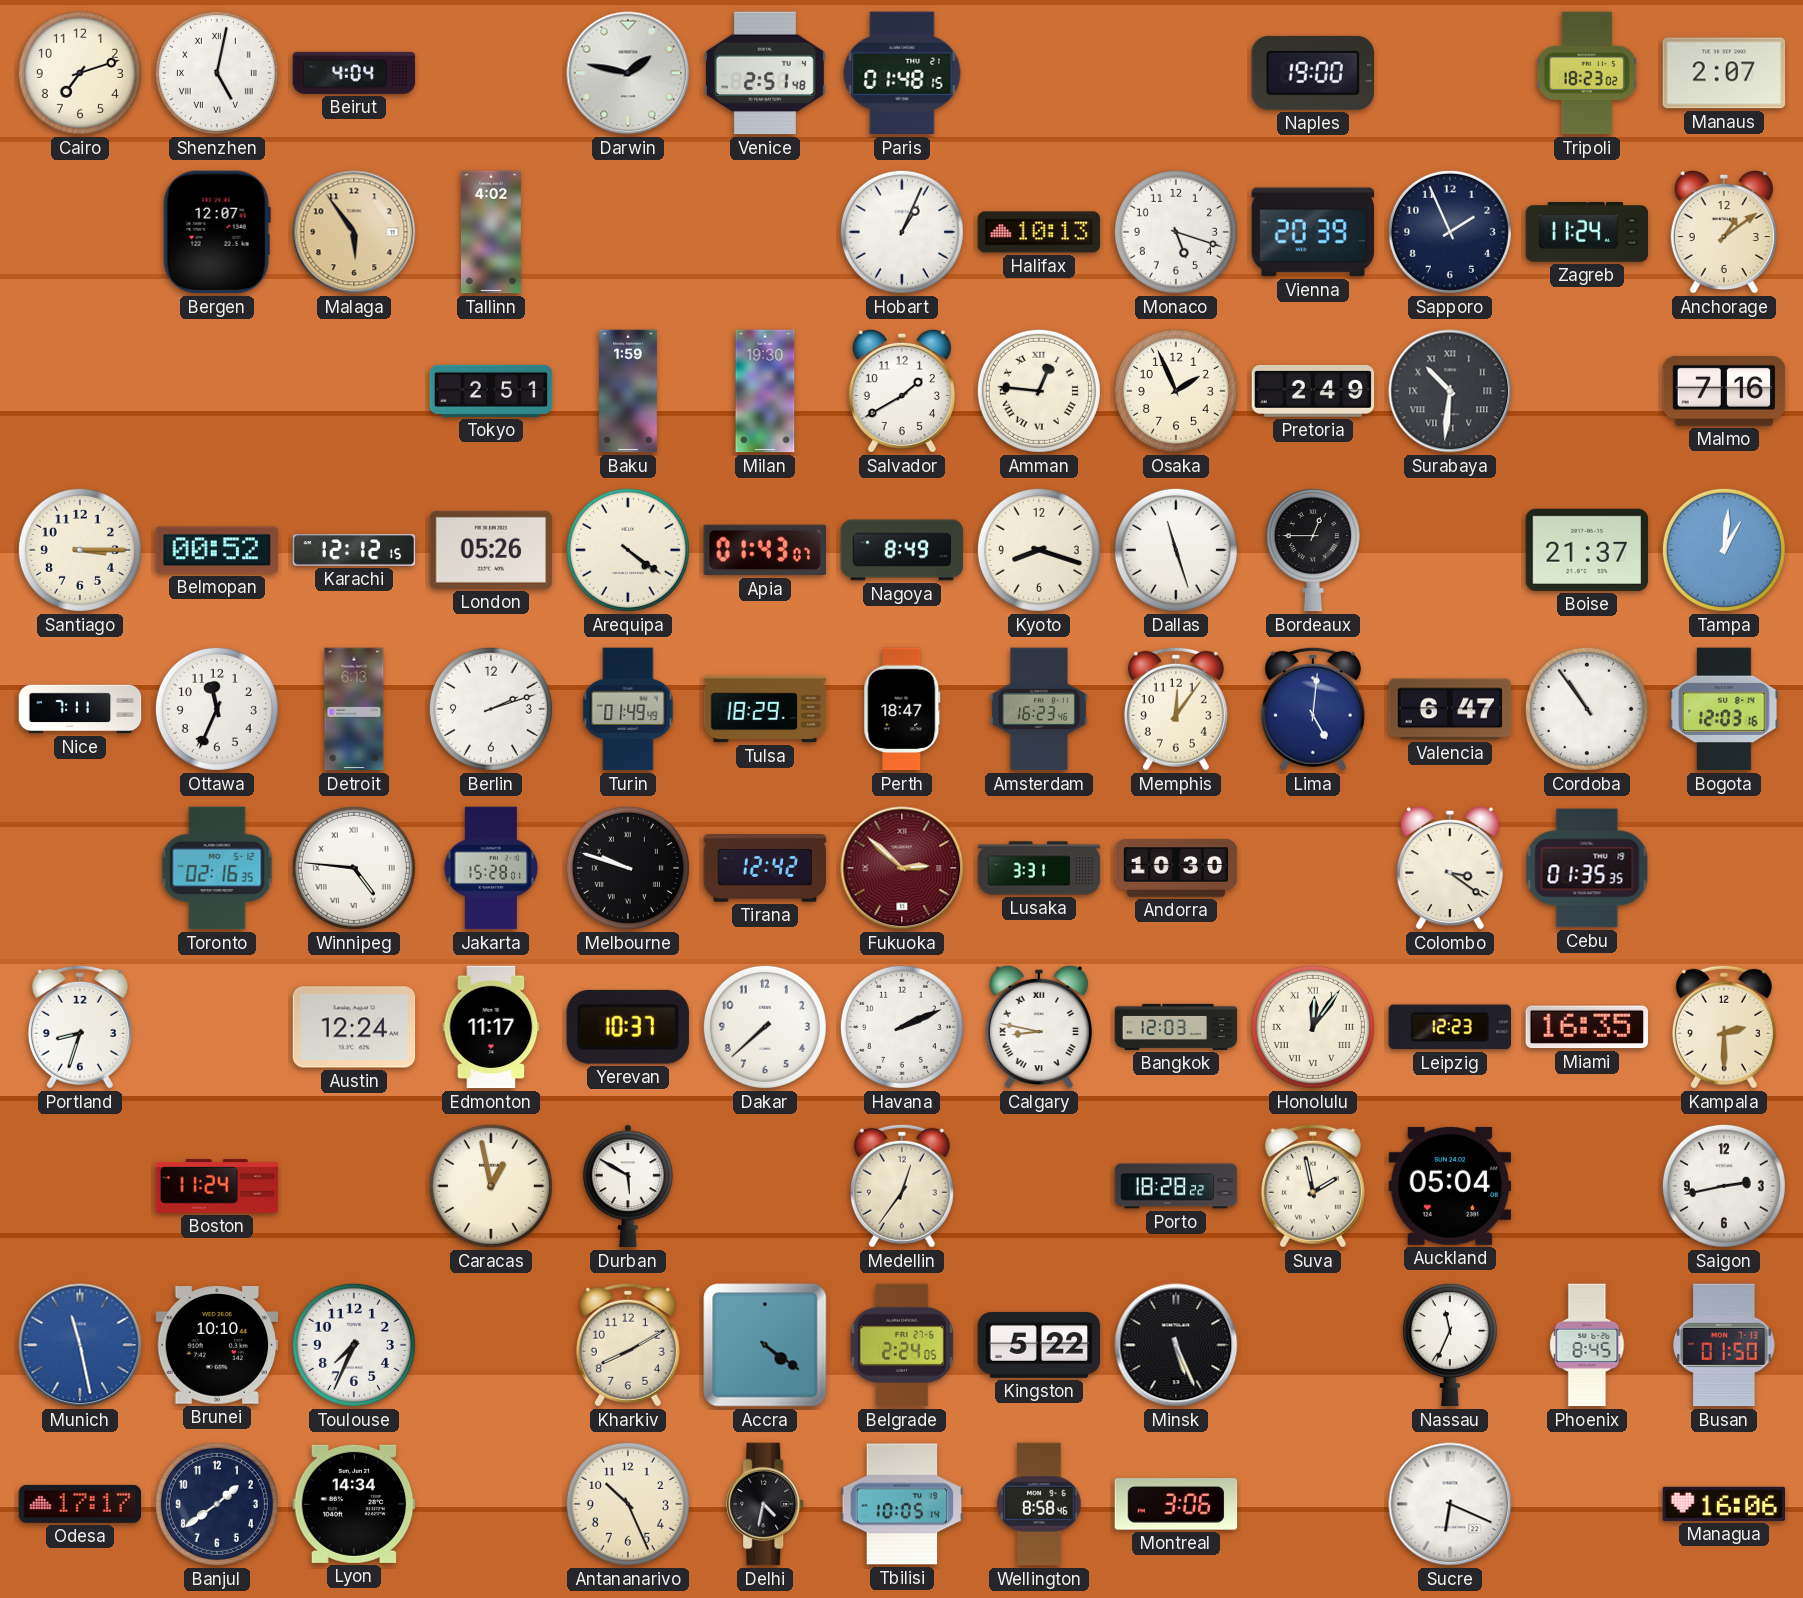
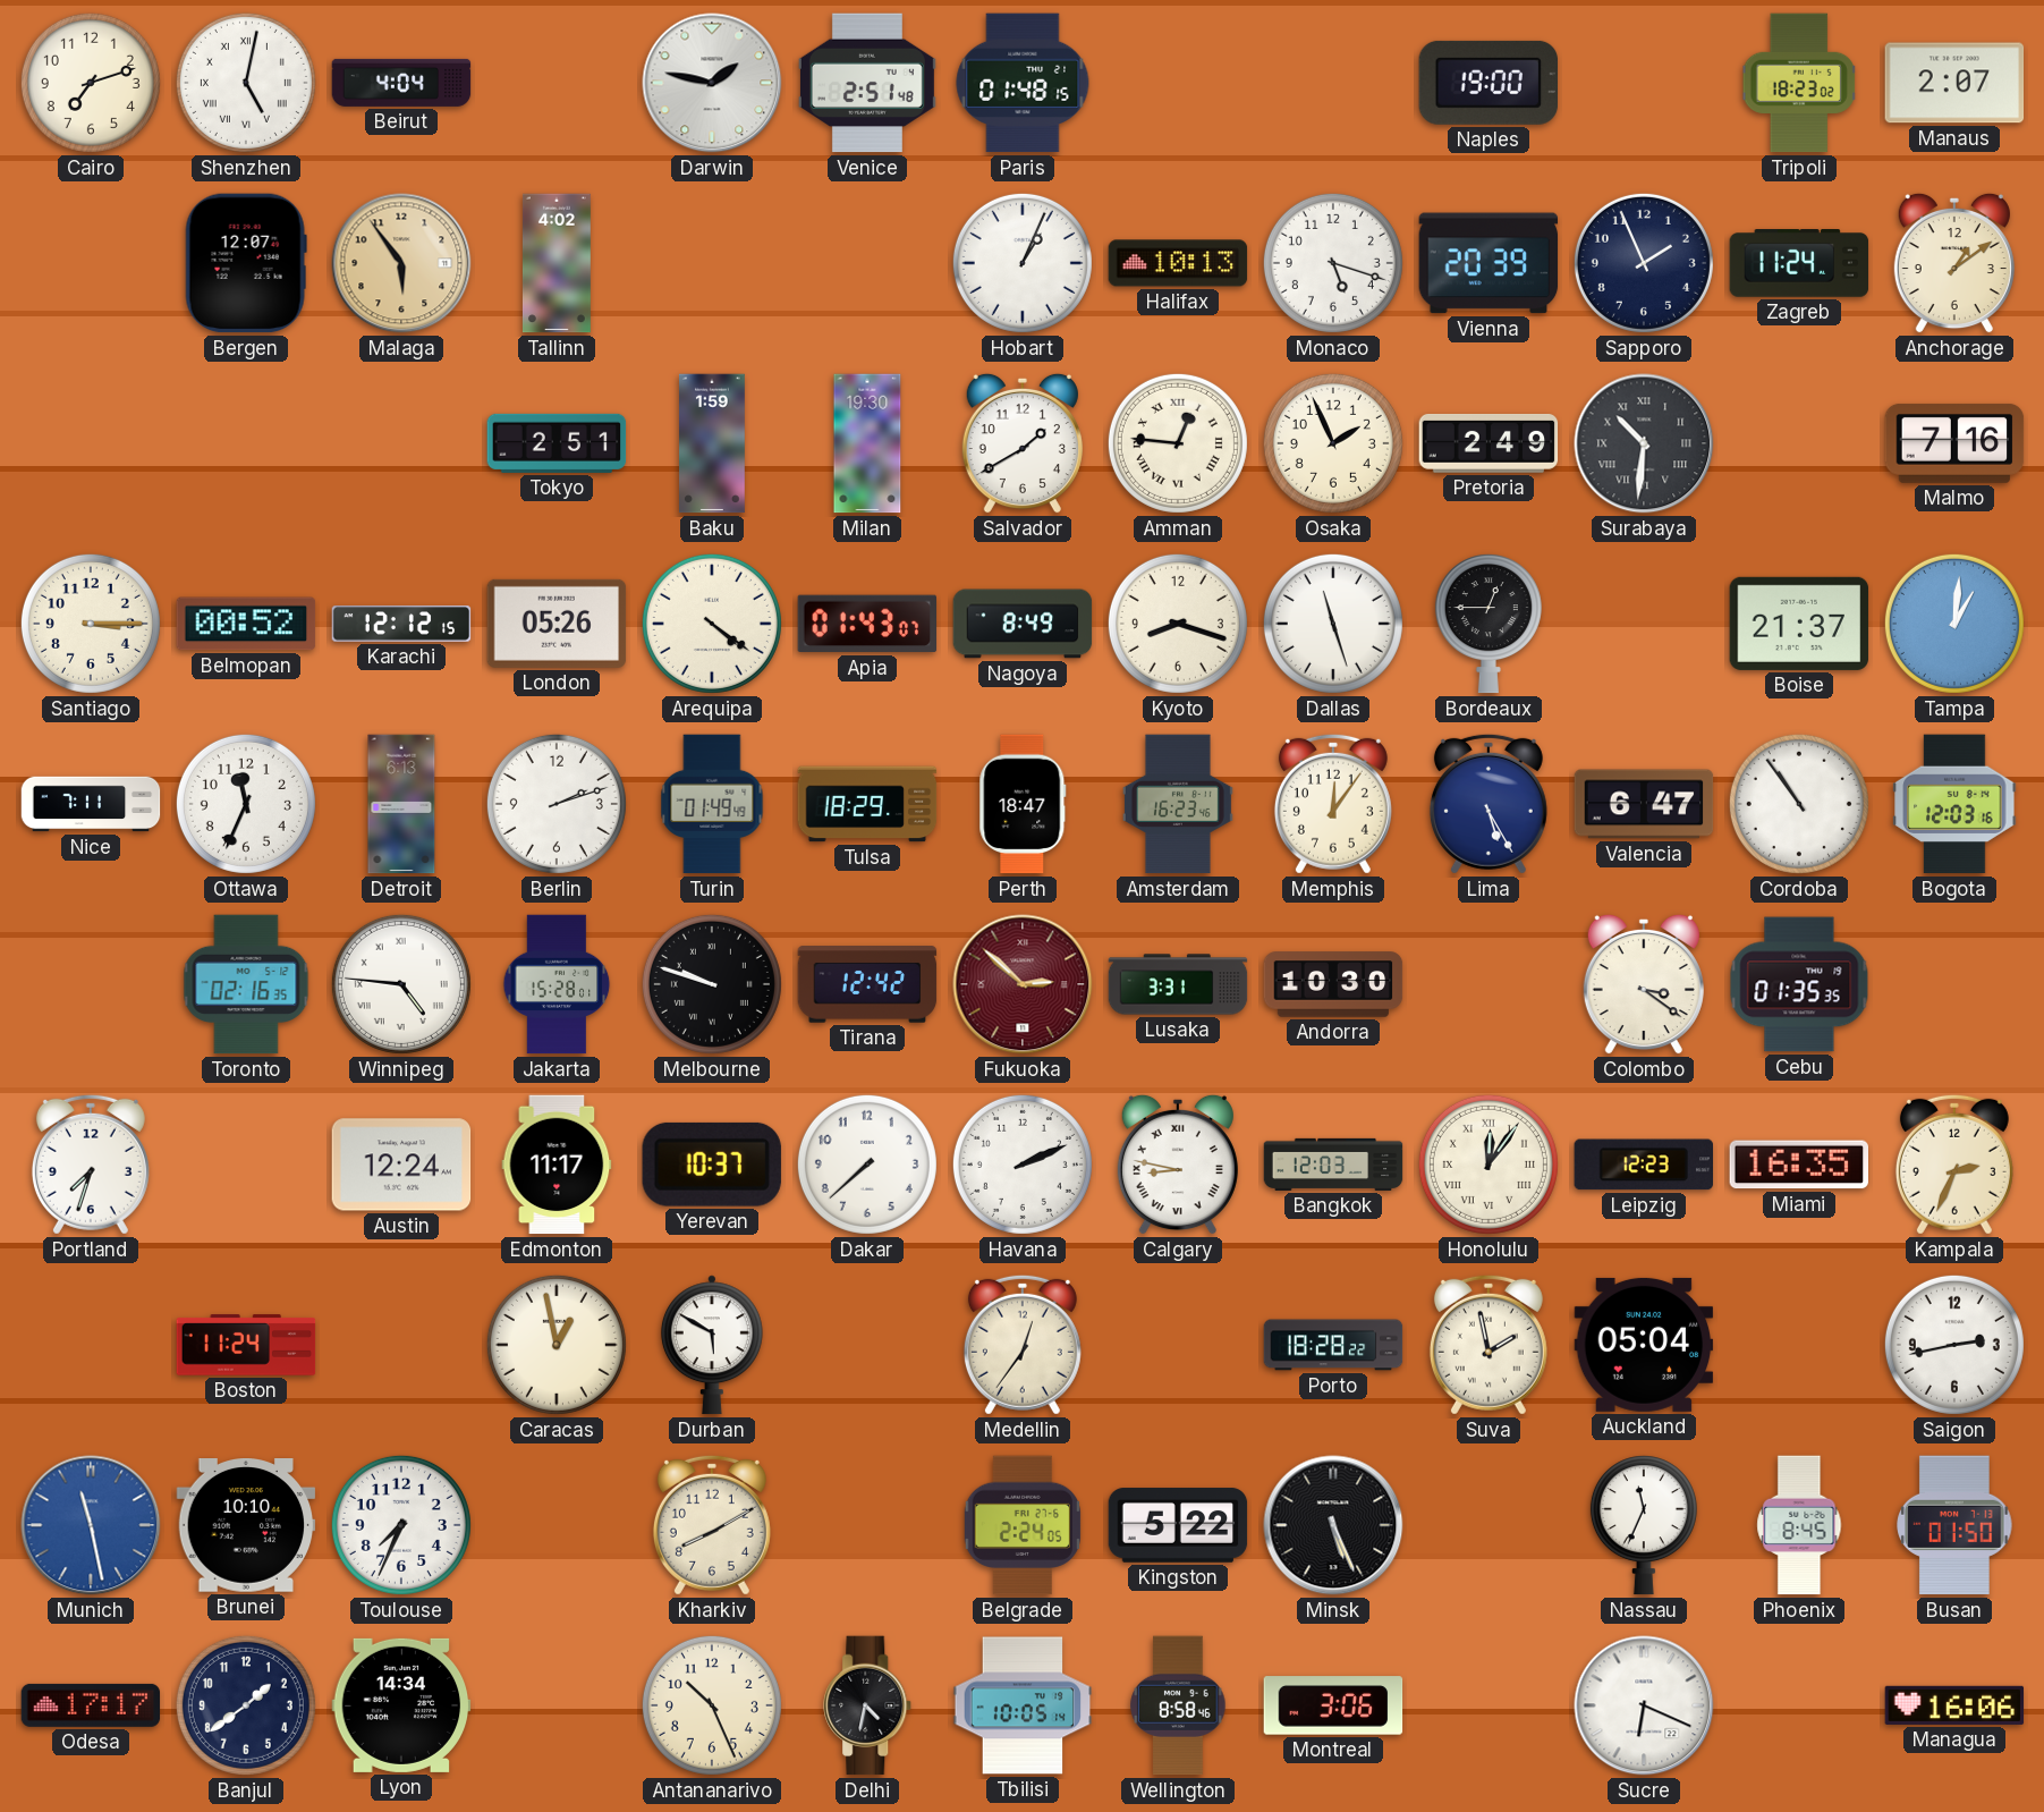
Lima: 5:01 -> 5:25 (1489, 804)
Portland: 8:33 -> 7:33 (91, 1165)
Kampala: 2:30 -> 2:34 (1954, 1165)
Accra: 4:21 -> none (765, 1345)
